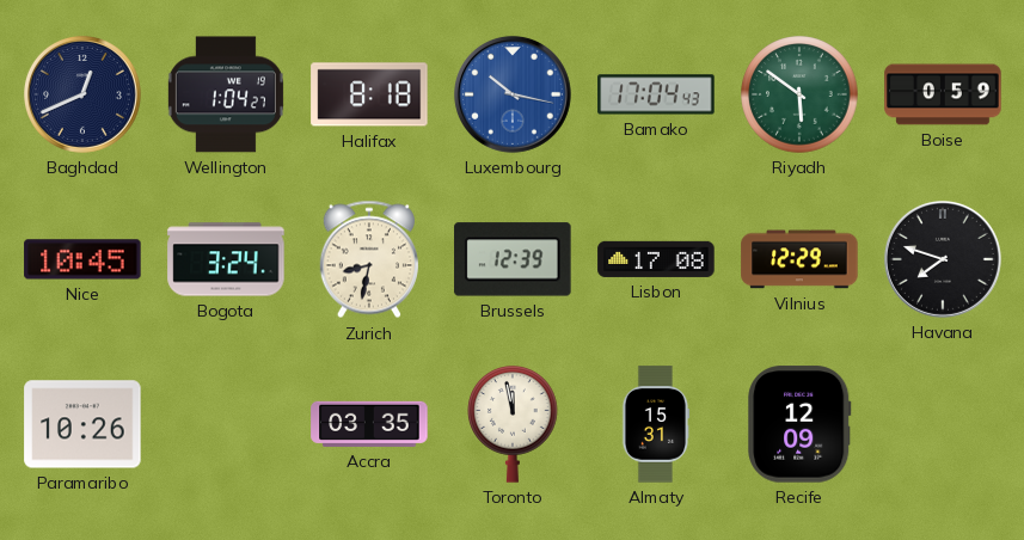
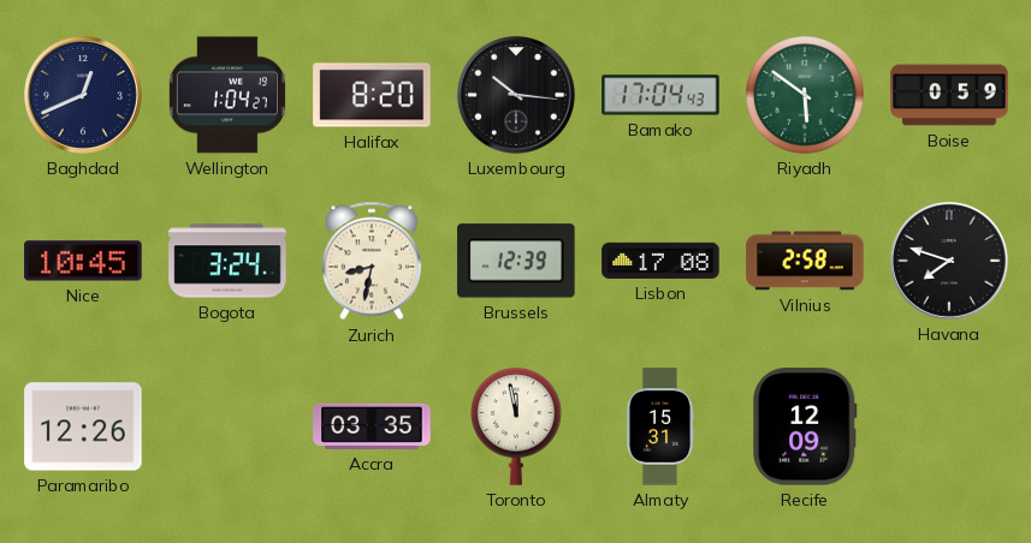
Halifax: 8:18 -> 8:20 (372, 95)
Luxembourg: 10:17 -> 10:16 (516, 95)
Luxembourg dial: blue -> black (516, 95)
Vilnius: 12:29 -> 2:58 (805, 261)
Paramaribo: 10:26 -> 12:26 (83, 426)
